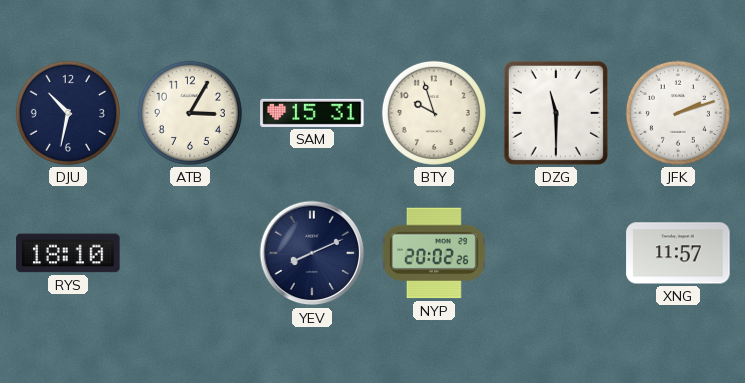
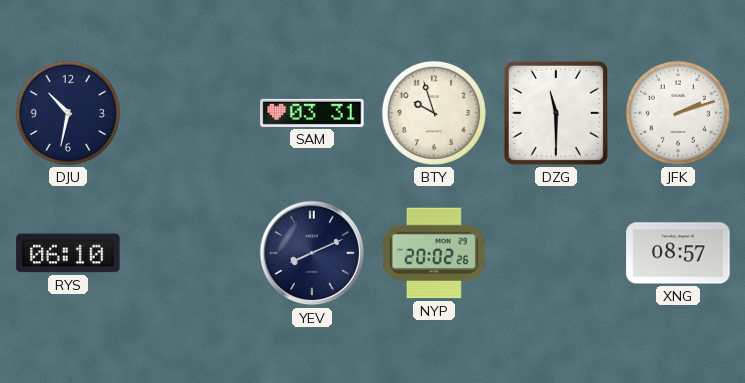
ATB: 3:05 -> none (190, 113)
SAM: 15:31 -> 03:31 (312, 113)
RYS: 18:10 -> 06:10 (68, 253)
XNG: 11:57 -> 08:57 (678, 253)
